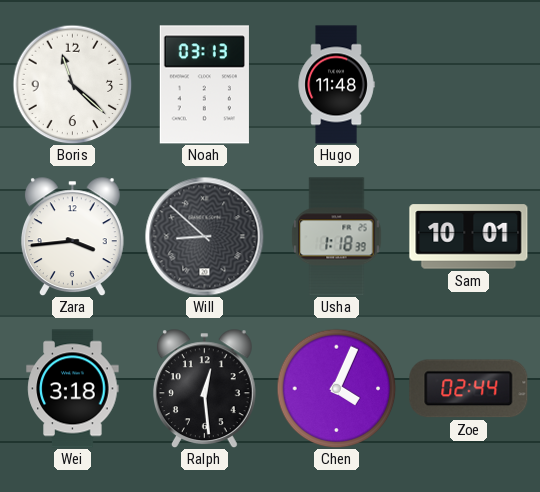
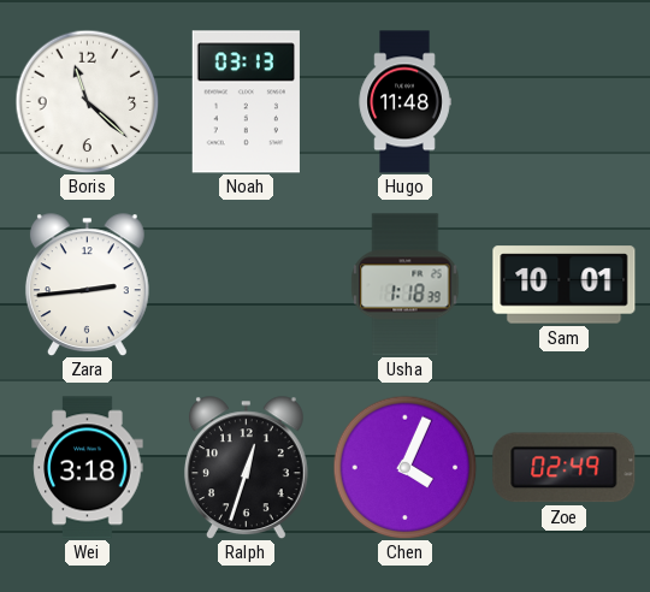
Zara: 3:44 -> 2:44 (87, 284)
Will: 8:52 -> none (205, 237)
Ralph: 12:29 -> 12:33 (246, 467)
Zoe: 02:44 -> 02:49 (565, 468)
